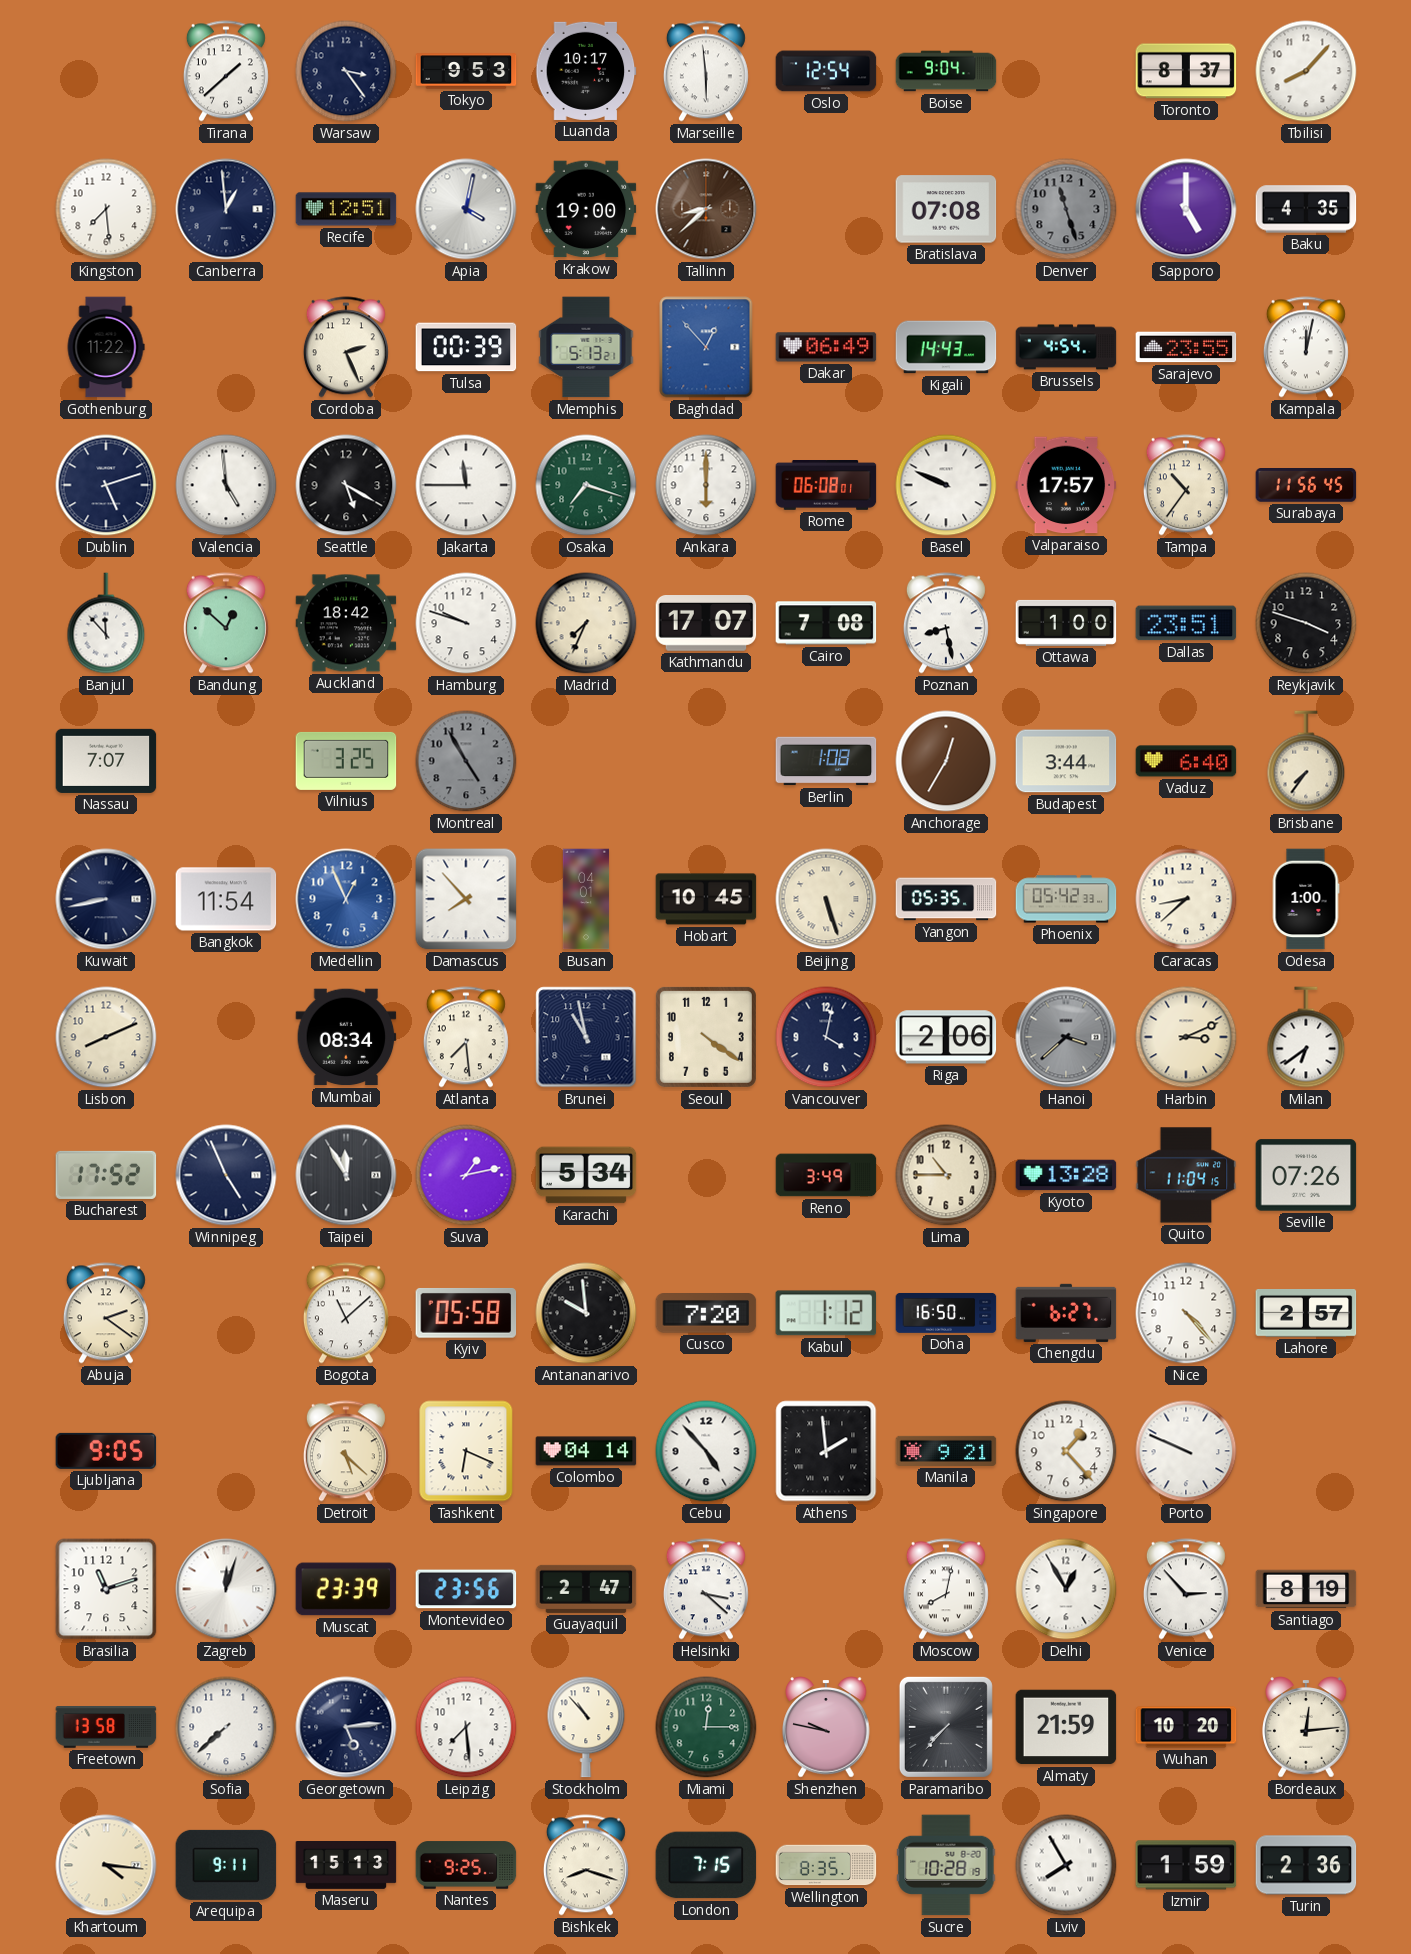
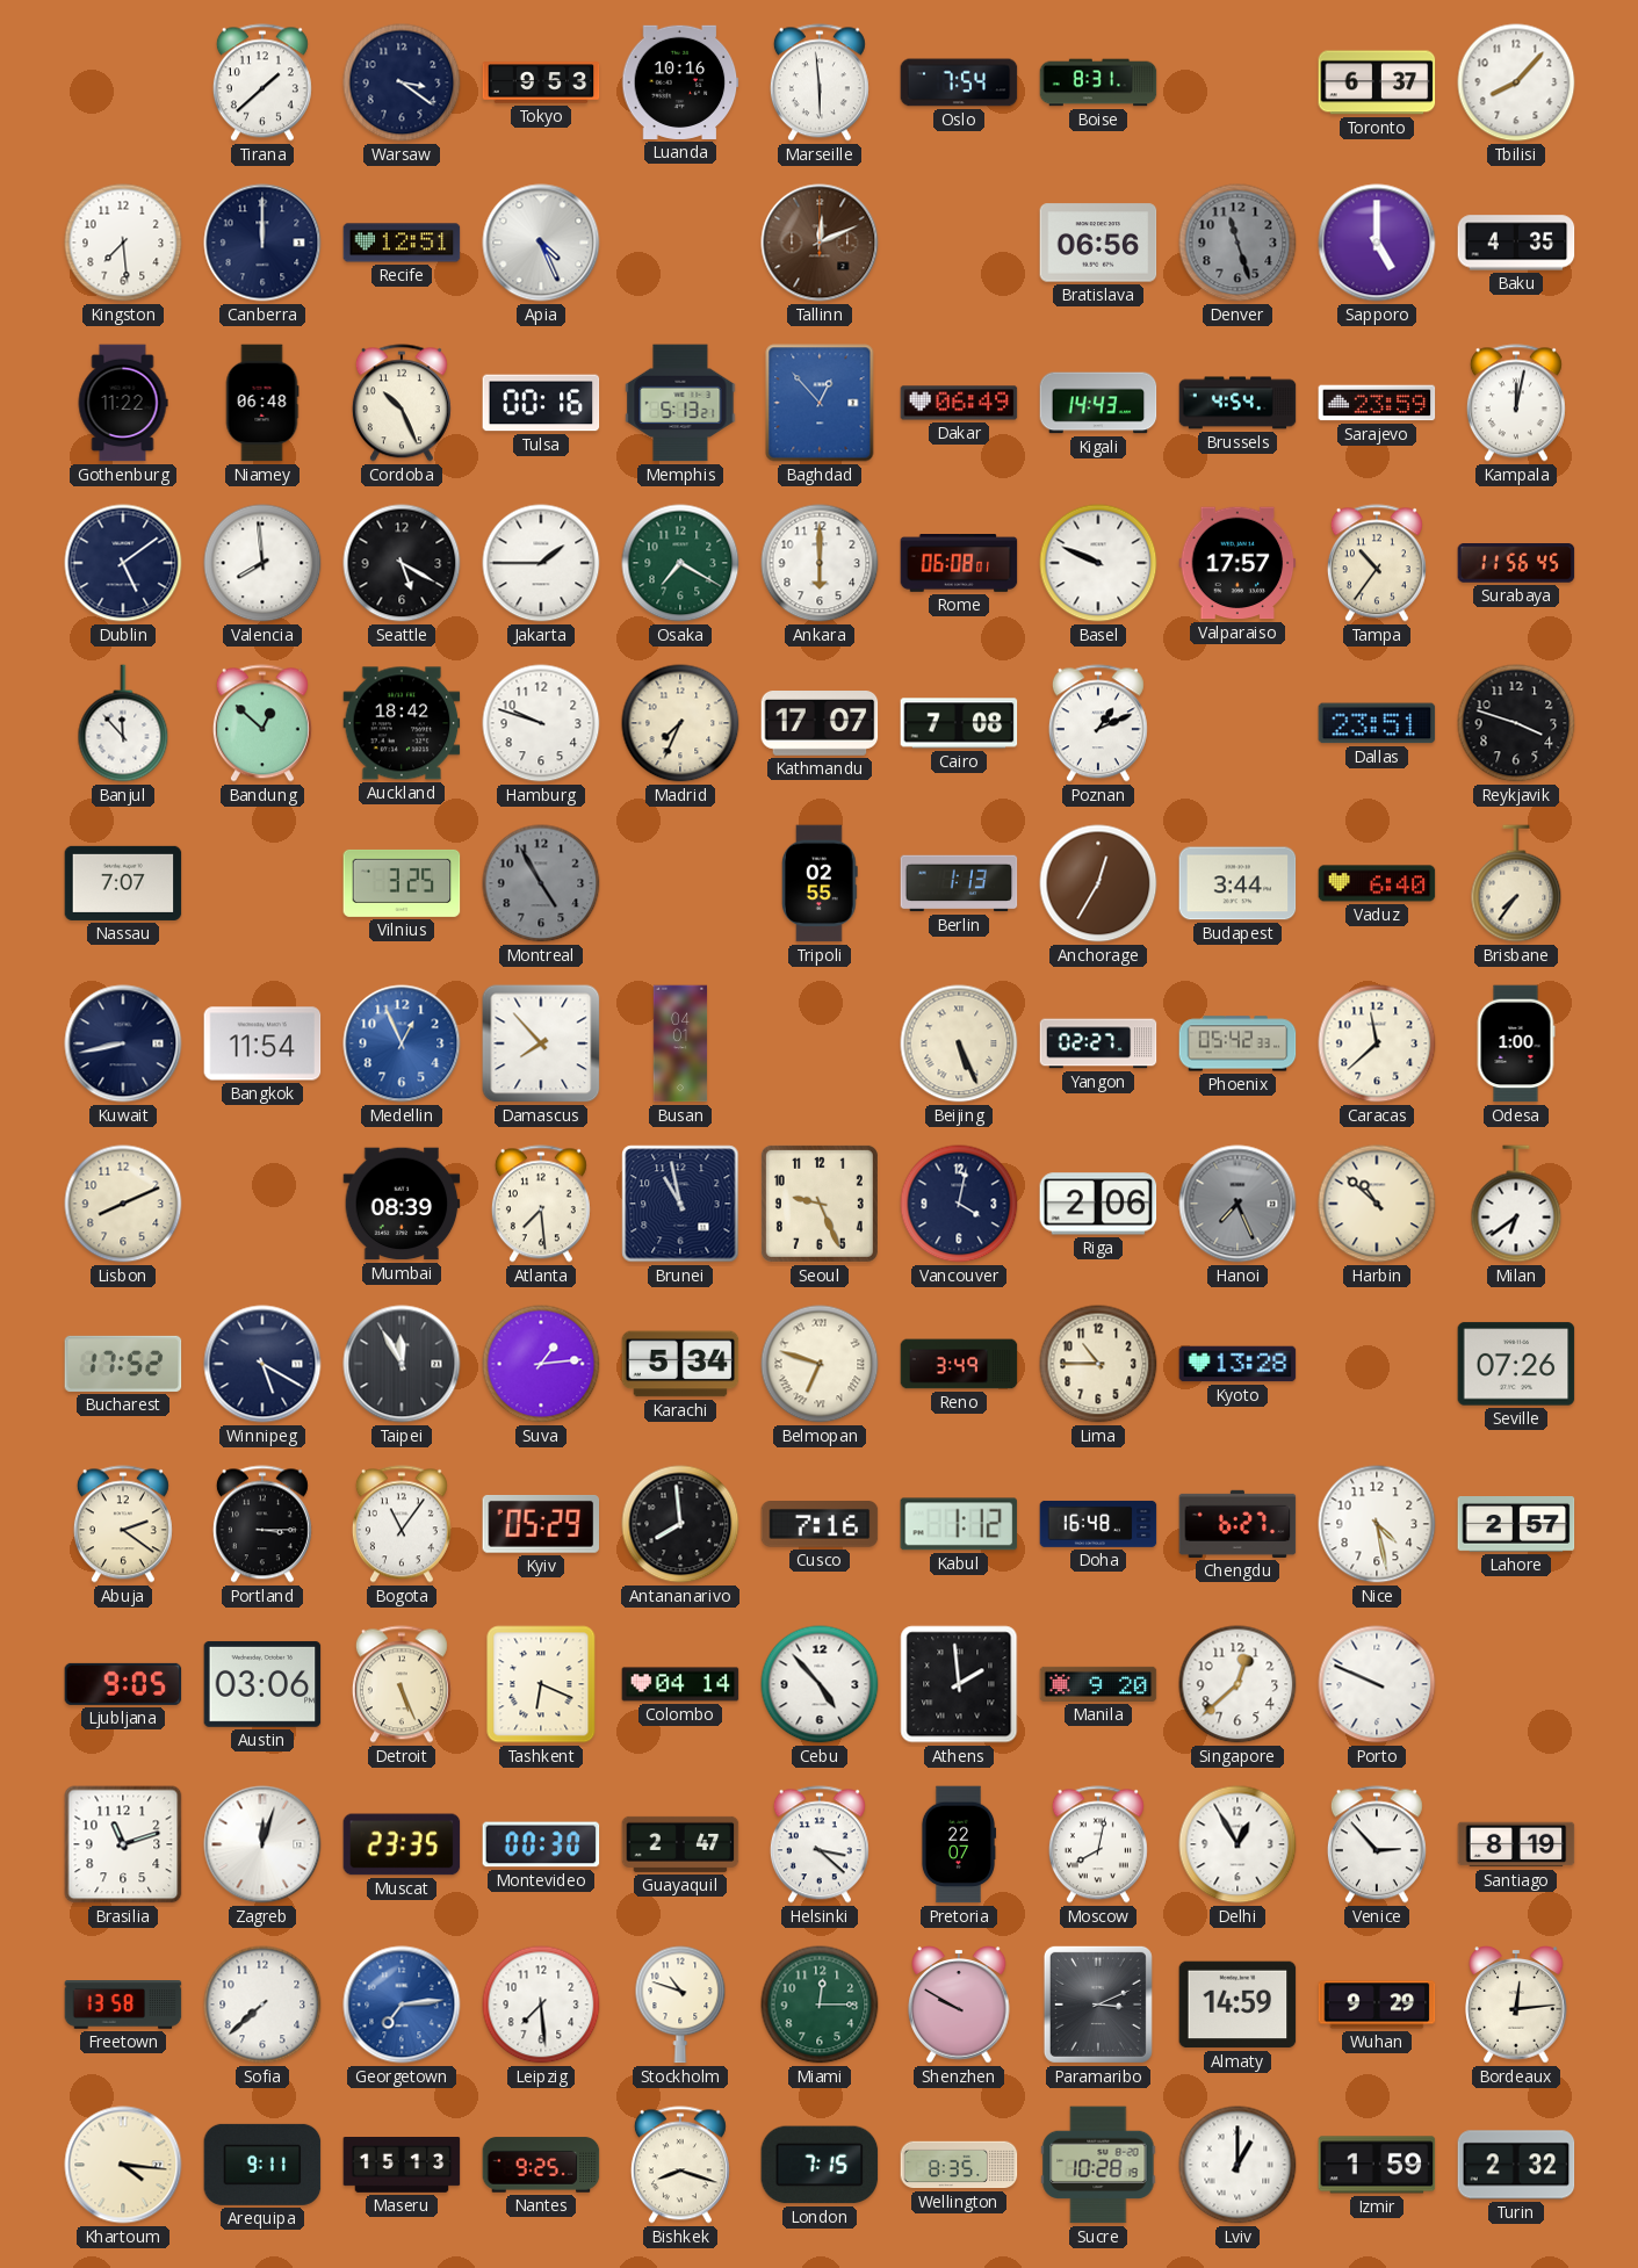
Warsaw: 3:24 -> 3:21 (402, 82)
Luanda: 10:17 -> 10:16 (680, 82)
Oslo: 12:54 -> 7:54 (959, 82)
Boise: 9:04 -> 8:31 (1098, 82)
Toronto: 8:37 -> 6:37 (1377, 82)
Canberra: 12:59 -> 12:00 (262, 243)
Apia: 4:02 -> 4:26 (541, 243)
Krakow: 19:00 -> none (586, 209)
Tallinn: 8:38 -> 12:11 (820, 243)
Bratislava: 07:08 -> 06:56 (1098, 243)
Niamey: none -> 06:48 (262, 403)
Cordoba: 2:26 -> 10:26 (402, 403)
Tulsa: 00:39 -> 00:16 (541, 403)
Sarajevo: 23:55 -> 23:59 (1377, 403)
Dublin: 5:12 -> 5:09 (123, 563)
Valencia: 4:59 -> 7:59 (262, 563)
Jakarta: 11:45 -> 1:45 (541, 563)
Osaka: 7:18 -> 7:20 (680, 563)
Poznan: 8:28 -> 1:11 (1098, 723)
Ottawa: 1:00 -> none (1066, 623)
Tripoli: none -> 02:55 (820, 883)
Berlin: 1:08 -> 1:13 (959, 883)
Hobart: 10:45 -> none (706, 899)
Beijing: 5:27 -> 5:26 (959, 1043)
Yangon: 05:35 -> 02:27 (1098, 1043)
Caracas: 8:38 -> 11:38 (1377, 1043)
Mumbai: 08:34 -> 08:39 (402, 1204)
Seoul: 4:21 -> 9:26 (820, 1204)
Hanoi: 3:38 -> 7:26 (1237, 1204)
Harbin: 3:11 -> 10:52 (1377, 1204)
Winnipeg: 4:56 -> 5:20 (262, 1364)
Suva: 1:13 -> 1:14 (541, 1364)
Belmopan: none -> 6:48 (820, 1364)
Quito: 11:04 -> none (1186, 1175)
Portland: none -> 3:15 (262, 1524)
Bogota: 11:08 -> 11:06 (402, 1524)
Kyiv: 05:58 -> 05:29 (541, 1524)
Antananarivo: 9:59 -> 7:59 (680, 1524)
Cusco: 7:20 -> 7:16 (820, 1524)
Doha: 16:50 -> 16:48 (1098, 1524)
Nice: 4:23 -> 4:28 (1377, 1524)
Austin: none -> 03:06 (262, 1684)
Detroit: 5:22 -> 5:26 (402, 1684)
Manila: 9:21 -> 9:20 (1098, 1684)
Singapore: 1:23 -> 12:38 (1237, 1684)
Muscat: 23:39 -> 23:35 (402, 1844)
Montevideo: 23:56 -> 00:30 (541, 1844)
Pretoria: none -> 22:07 (959, 1844)
Georgetown: 5:14 -> 7:14 (402, 2005)
Georgetown dial: navy -> blue (402, 2005)
Stockholm: 10:53 -> 10:48 (680, 2005)
Shenzhen: 9:47 -> 9:50 (959, 2005)
Paramaribo: 7:37 -> 3:11 (1098, 2005)
Almaty: 21:59 -> 14:59 (1237, 2005)
Wuhan: 10:20 -> 9:29 (1377, 2005)
Lviv: 7:55 -> 1:00 (1237, 2165)
Turin: 2:36 -> 2:32 (1516, 2165)
